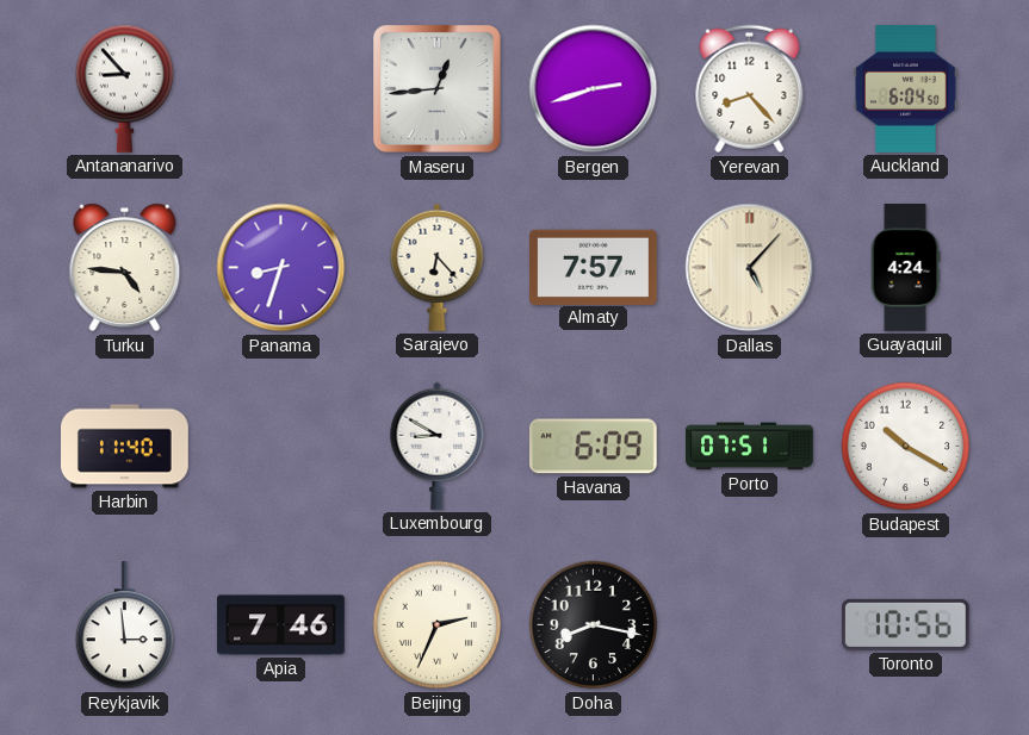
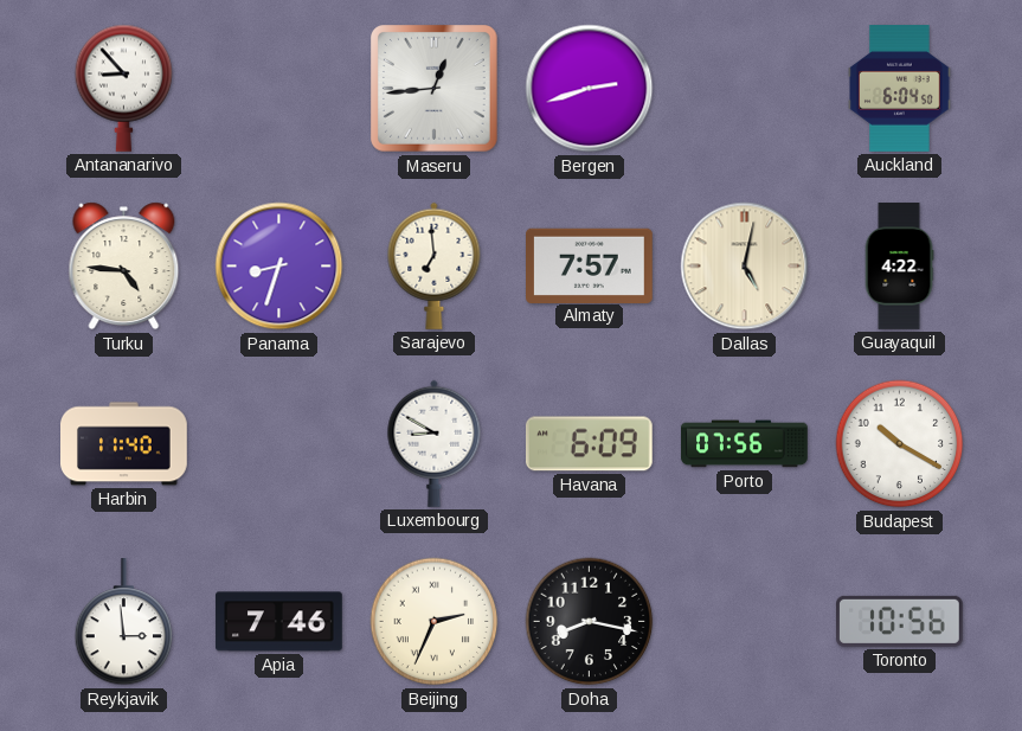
Yerevan: 8:23 -> none (750, 89)
Sarajevo: 6:23 -> 6:59 (435, 265)
Dallas: 5:07 -> 5:02 (745, 267)
Guayaquil: 4:24 -> 4:22 (899, 267)
Porto: 07:51 -> 07:56 (745, 444)
